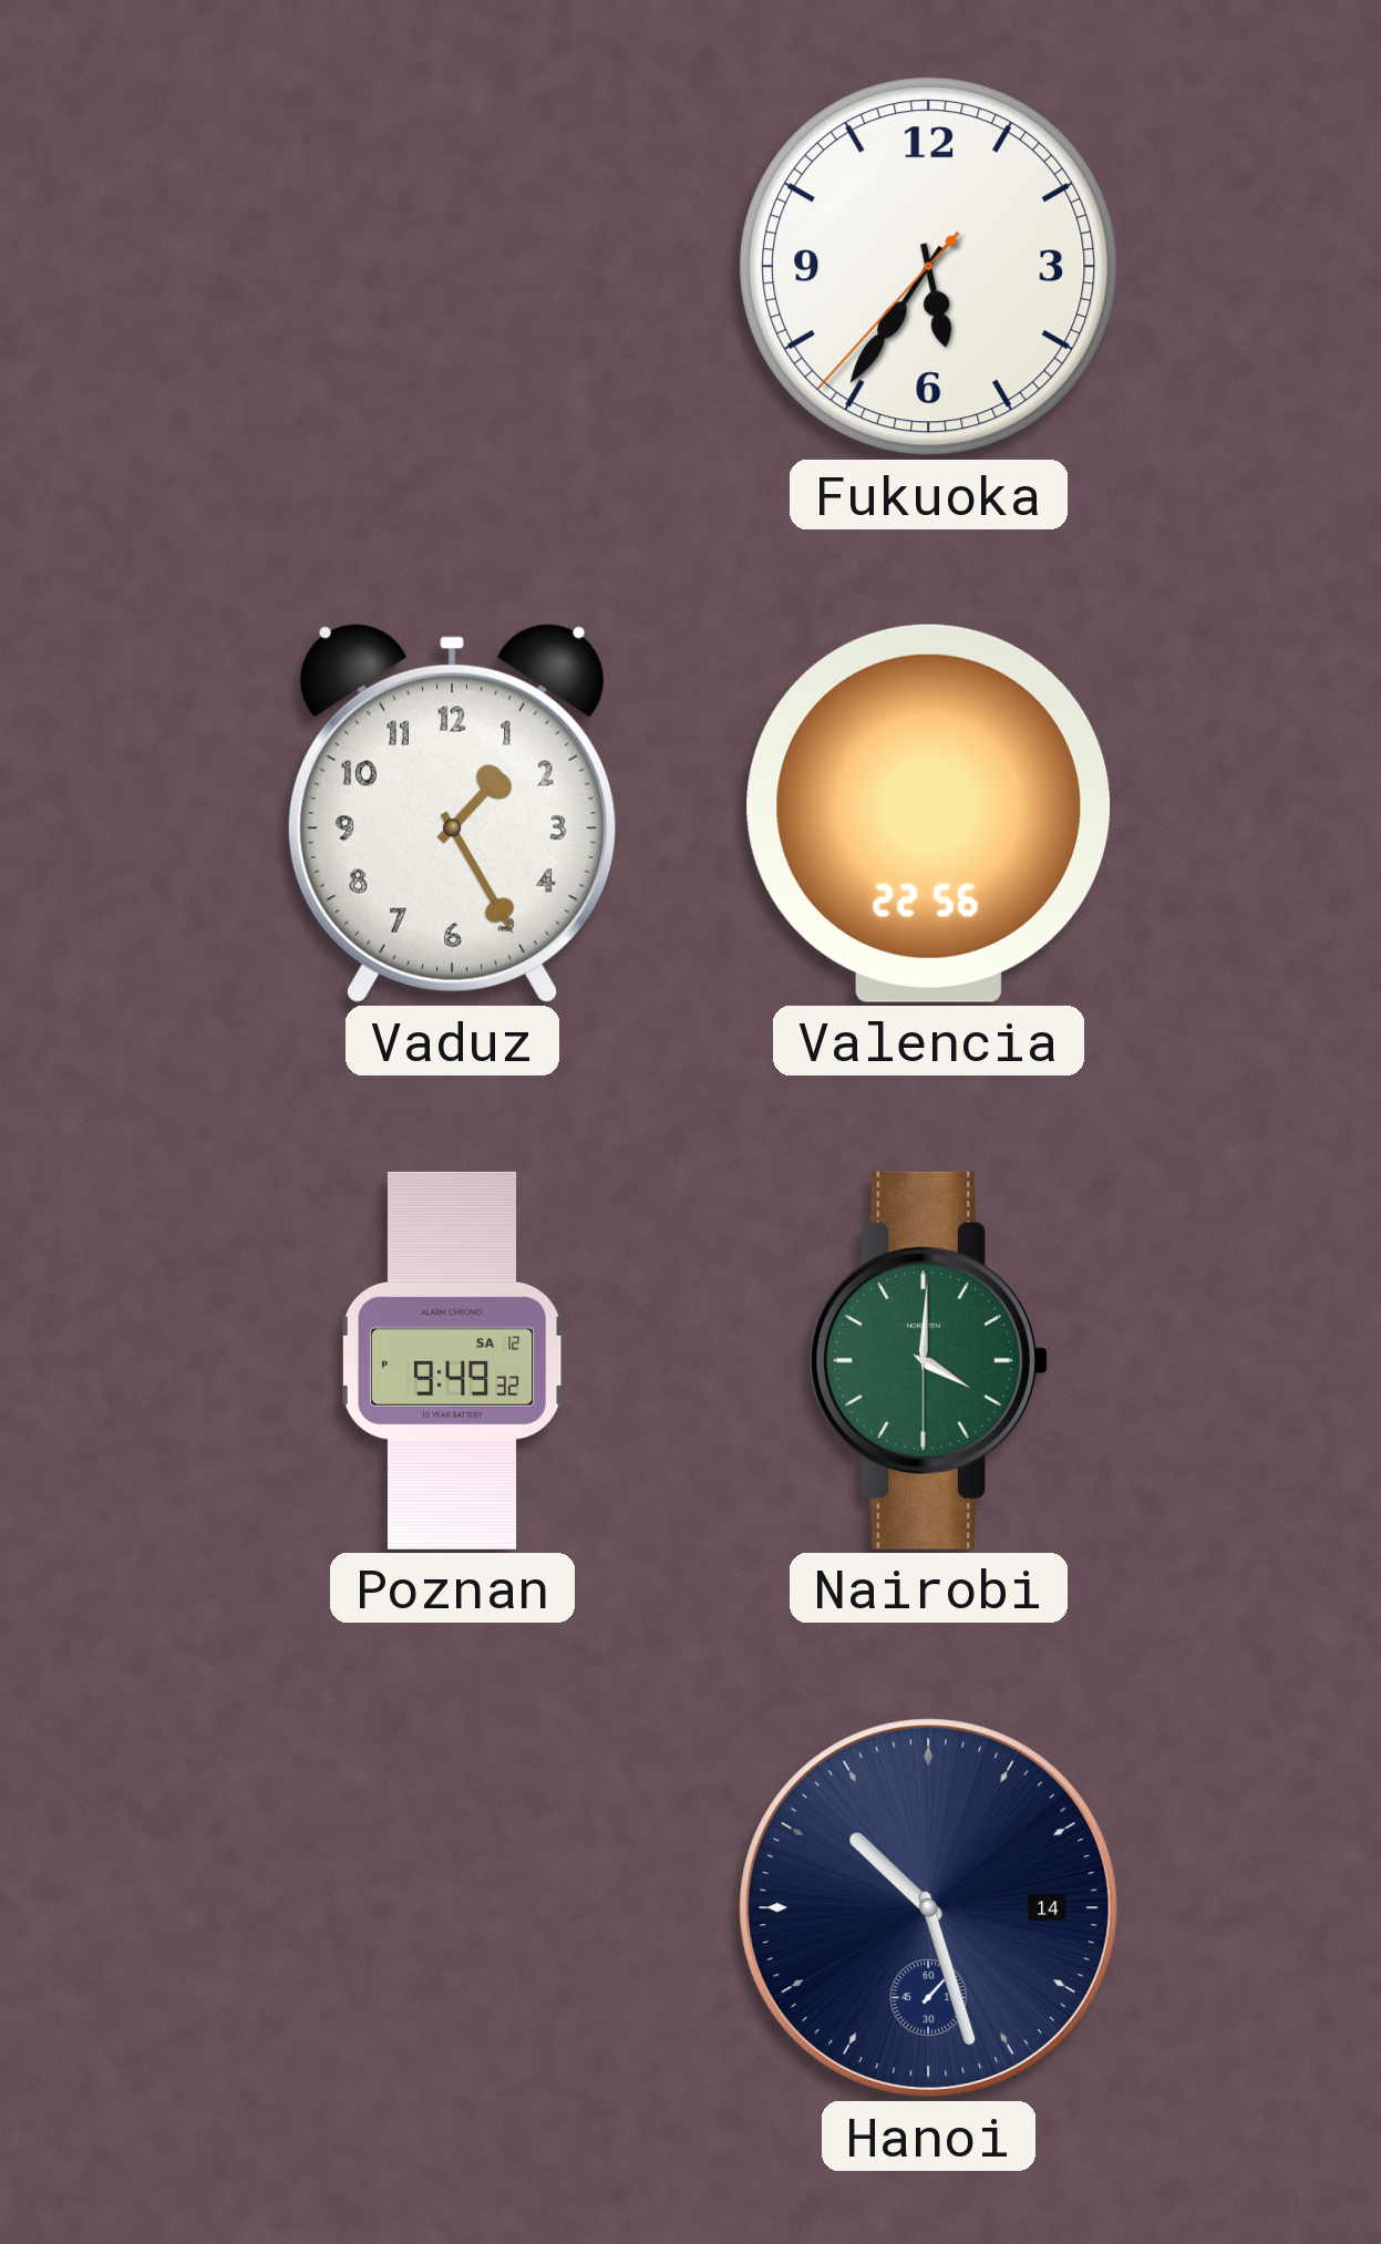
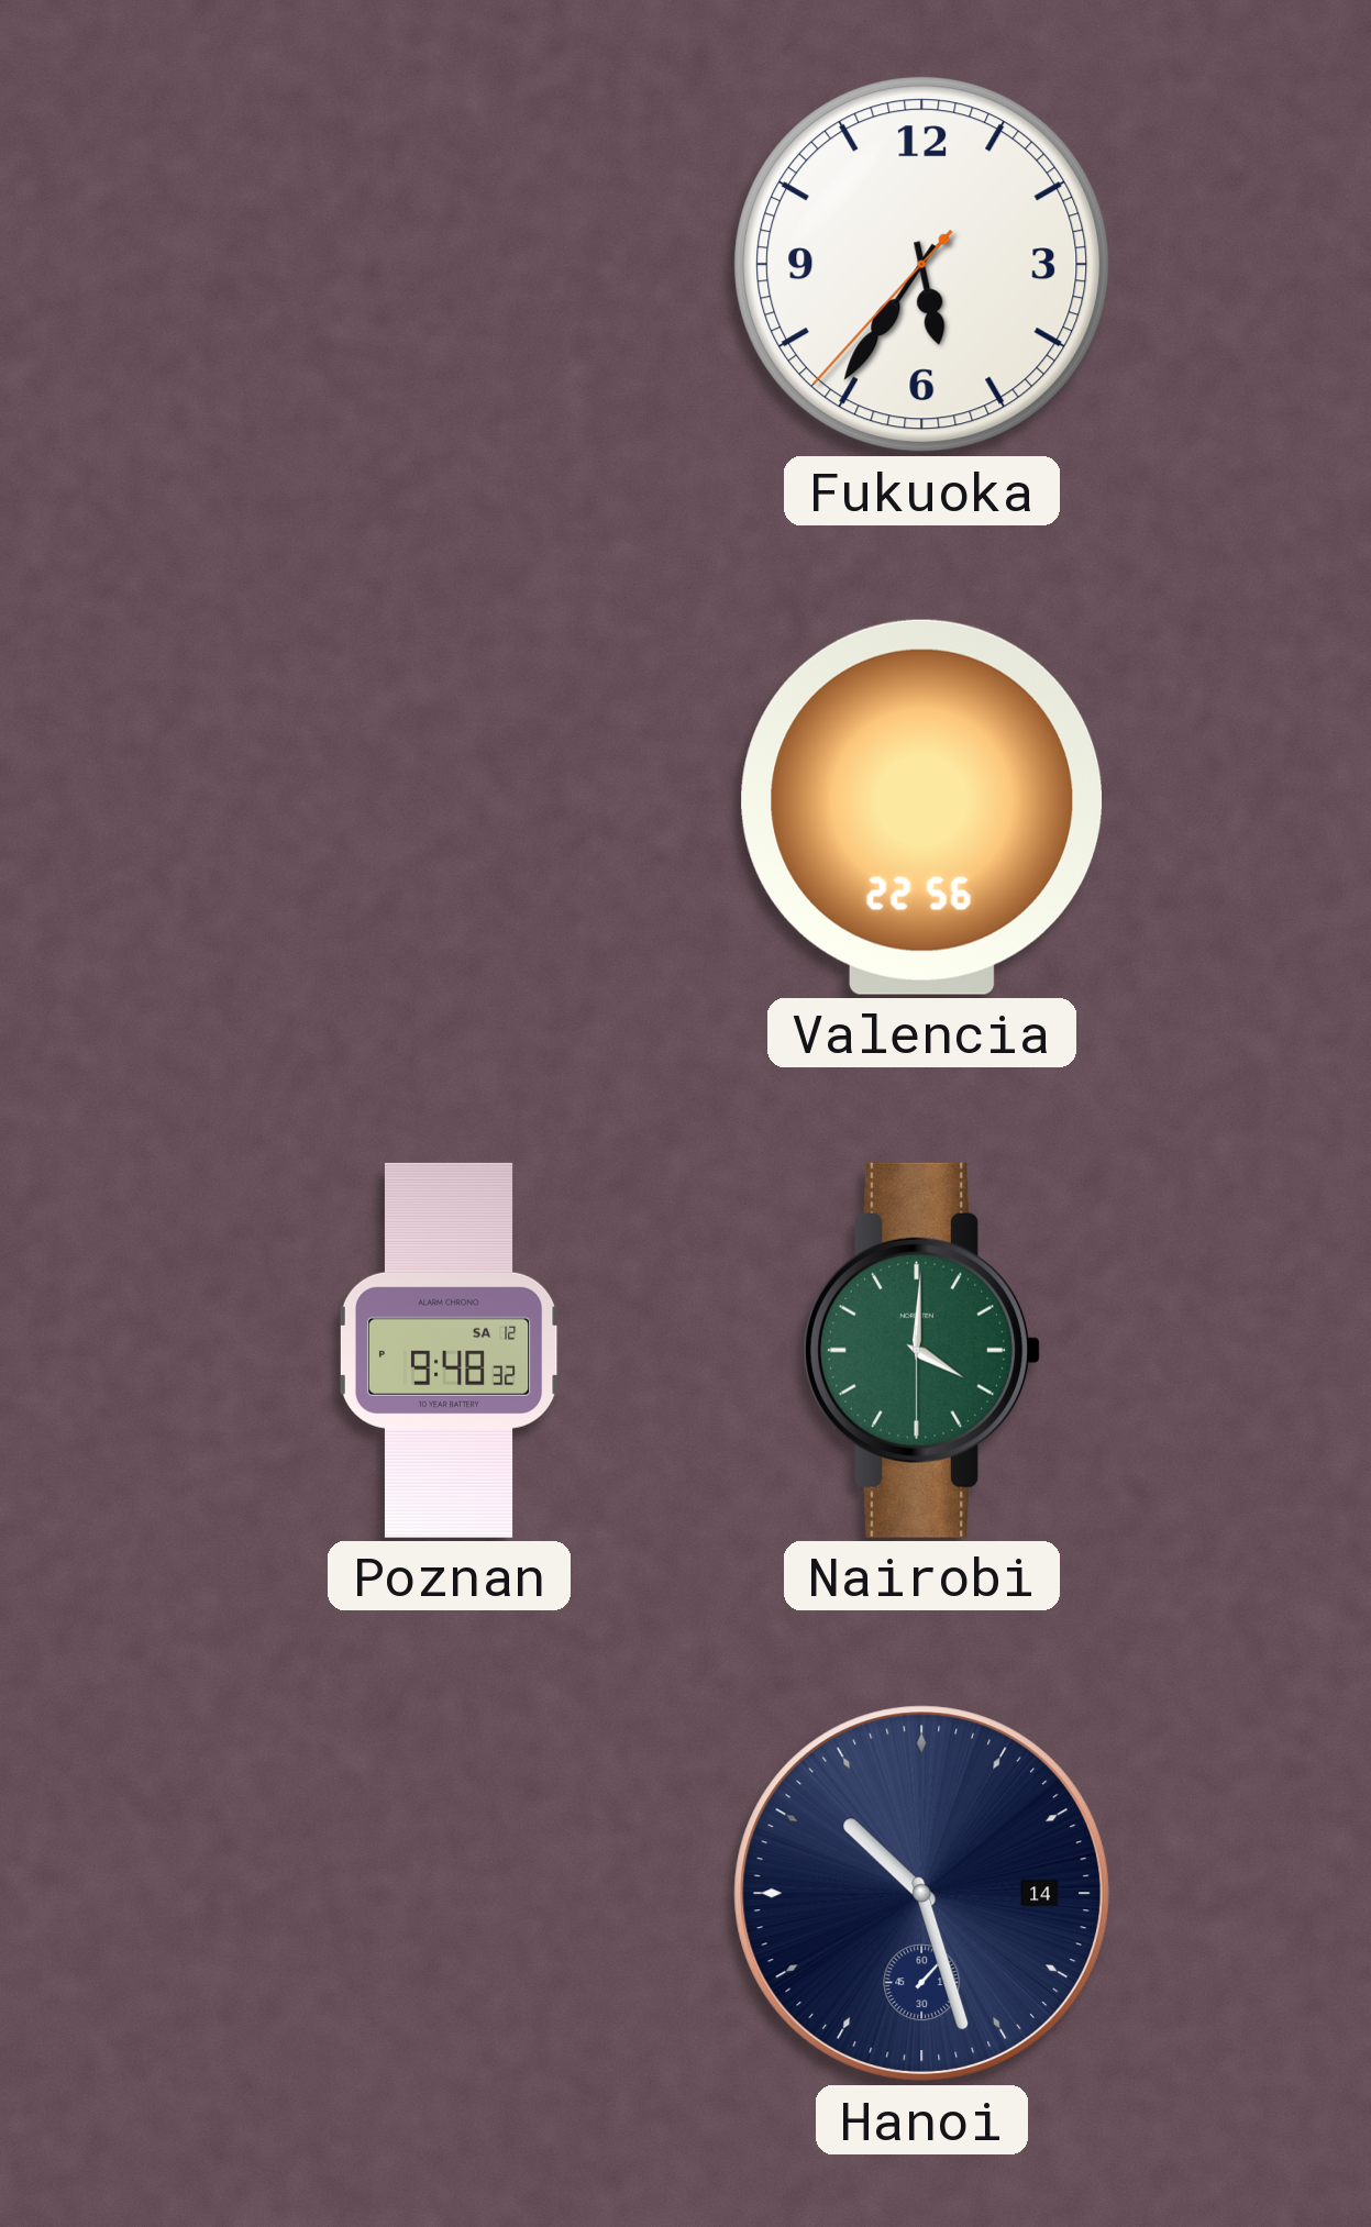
Vaduz: 1:25 -> none (452, 813)
Poznan: 9:49 -> 9:48 (450, 1350)
